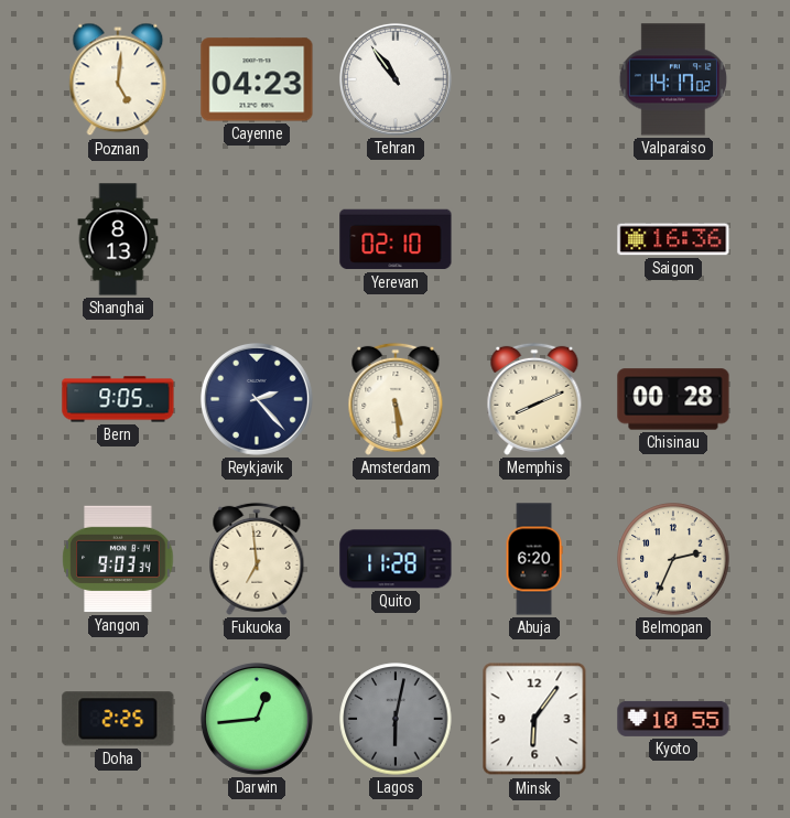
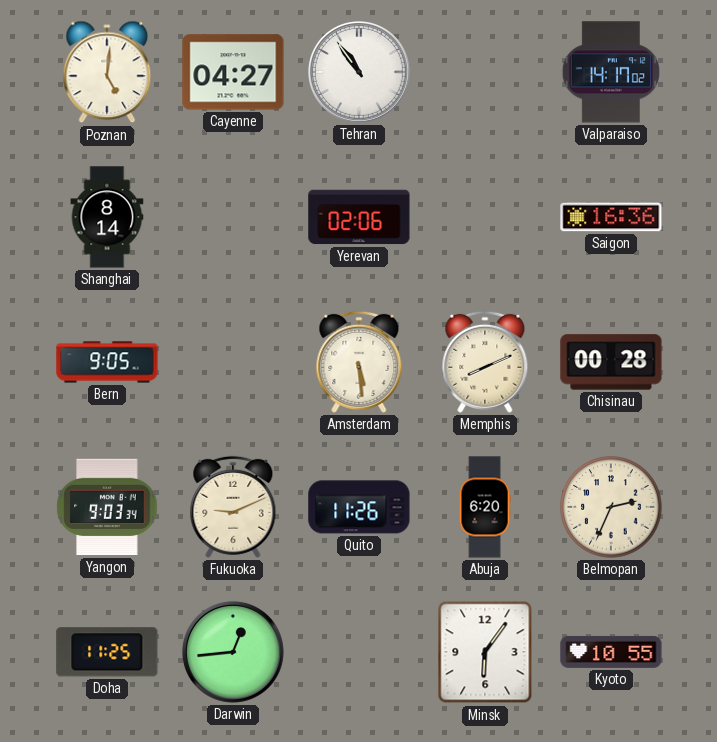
Cayenne: 04:23 -> 04:27 (233, 72)
Shanghai: 8:13 -> 8:14 (107, 217)
Yerevan: 02:10 -> 02:06 (359, 217)
Reykjavik: 2:23 -> none (257, 399)
Fukuoka: 6:59 -> 9:11 (233, 507)
Quito: 11:28 -> 11:26 (359, 507)
Doha: 2:25 -> 11:25 (107, 652)
Lagos: 6:02 -> none (396, 719)
